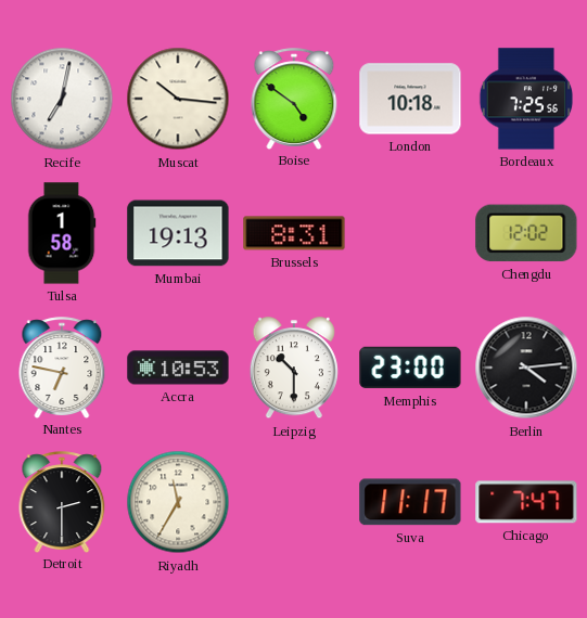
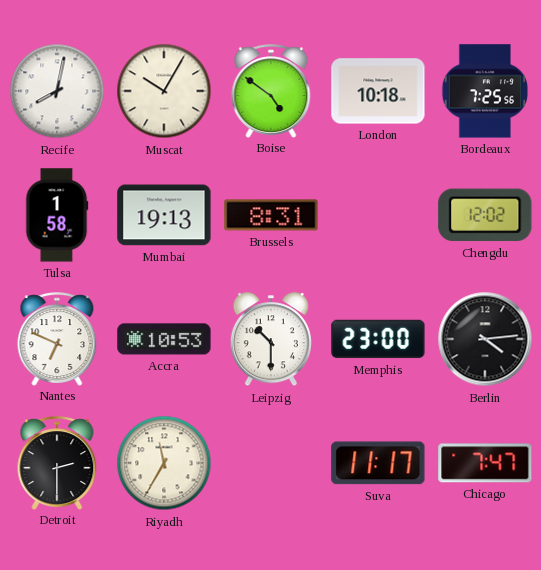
Recife: 7:02 -> 8:02 (57, 91)
Muscat: 10:16 -> 10:05 (164, 91)
Nantes: 6:47 -> 6:49 (57, 339)
